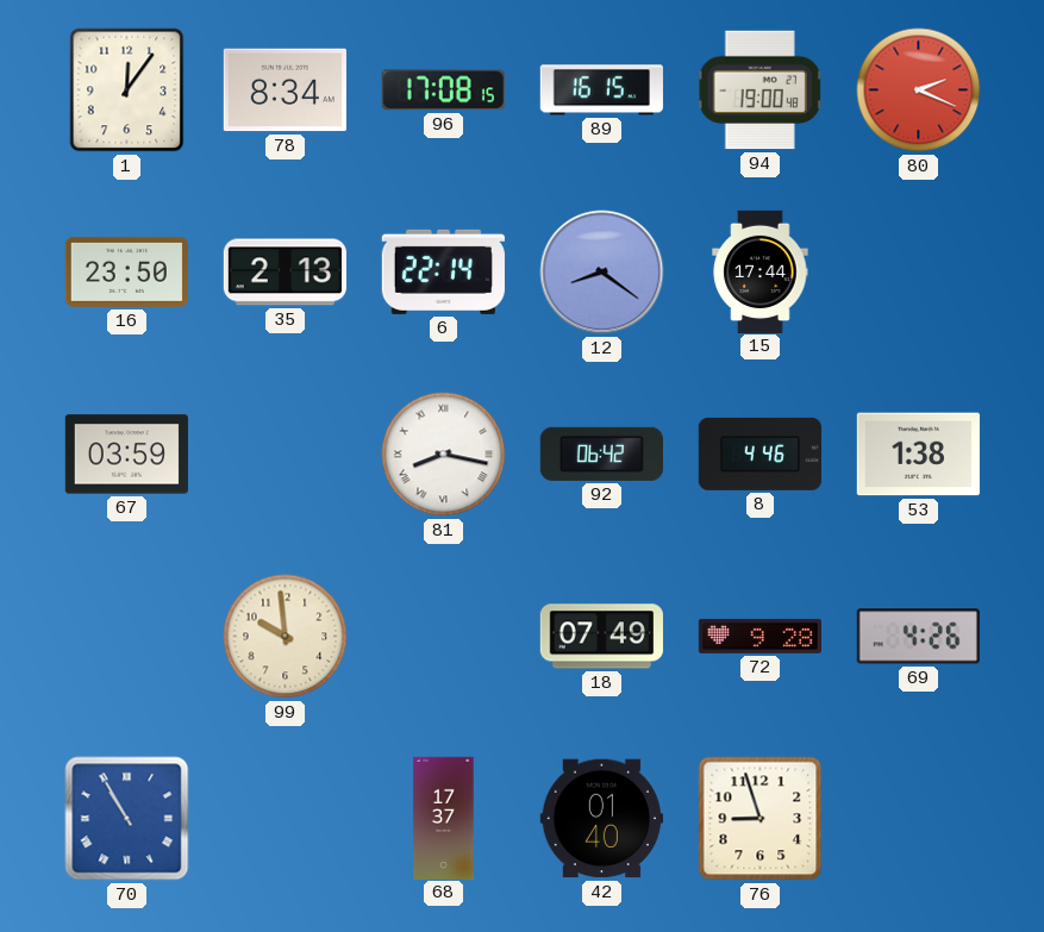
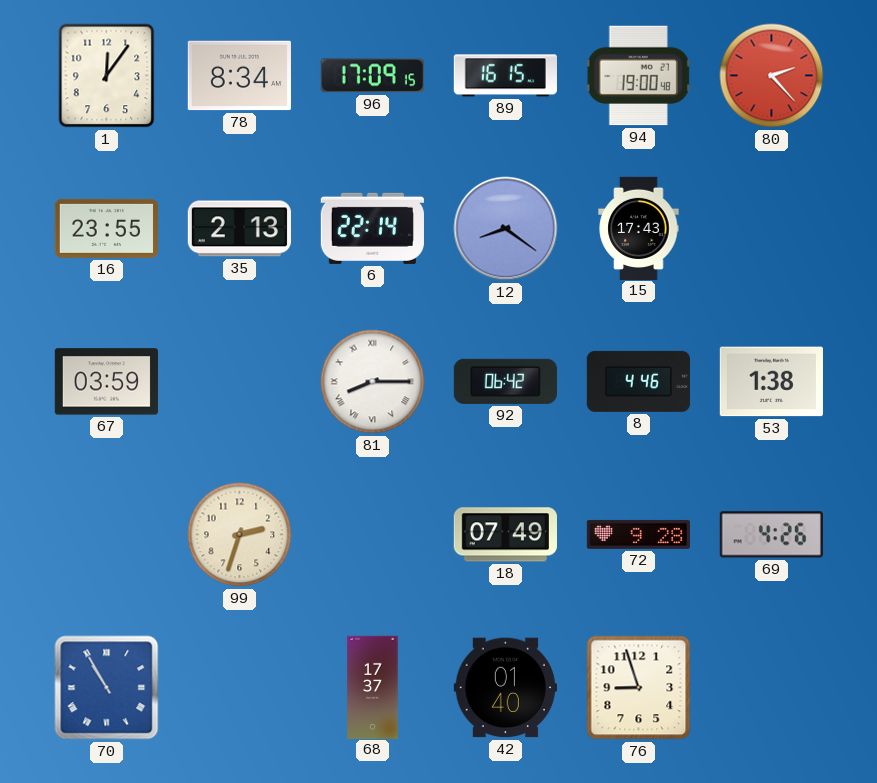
96: 17:08 -> 17:09 (372, 76)
80: 2:19 -> 2:23 (772, 76)
16: 23:50 -> 23:55 (106, 228)
15: 17:44 -> 17:43 (639, 228)
81: 8:17 -> 8:15 (373, 382)
99: 9:59 -> 2:33 (240, 535)
